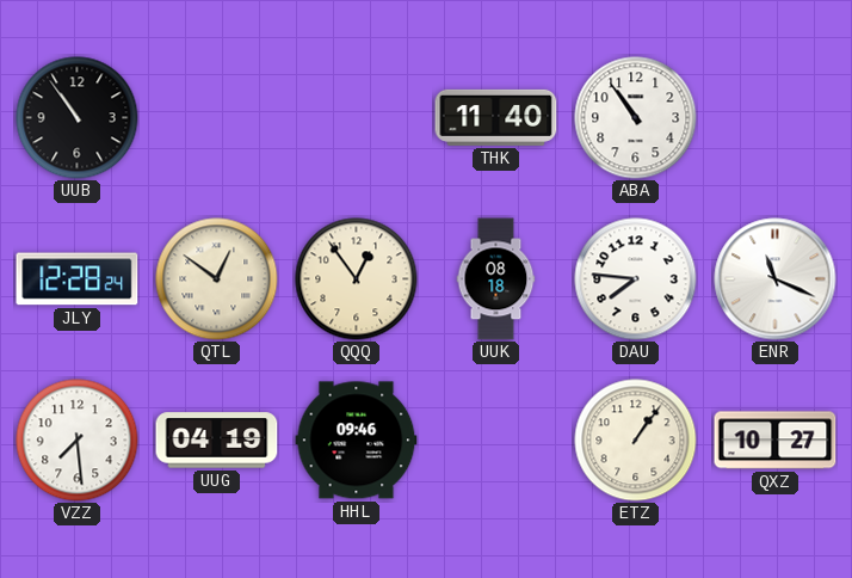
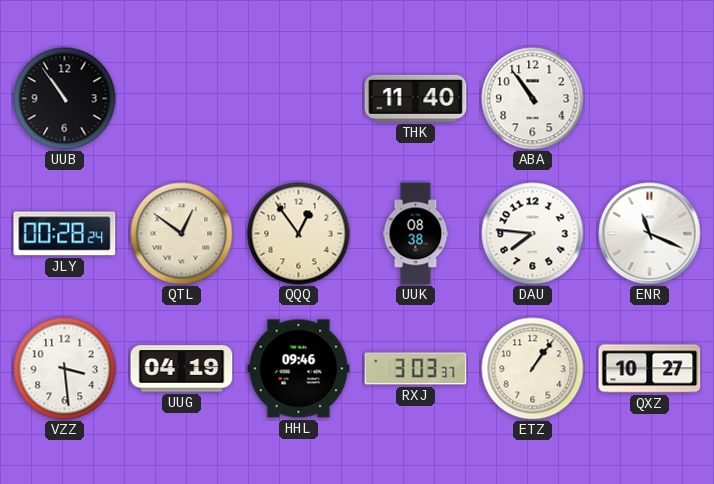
JLY: 12:28 -> 00:28 (65, 234)
UUK: 08:18 -> 08:38 (416, 234)
VZZ: 7:29 -> 3:29 (65, 369)
RXJ: none -> 3:03 (416, 369)
